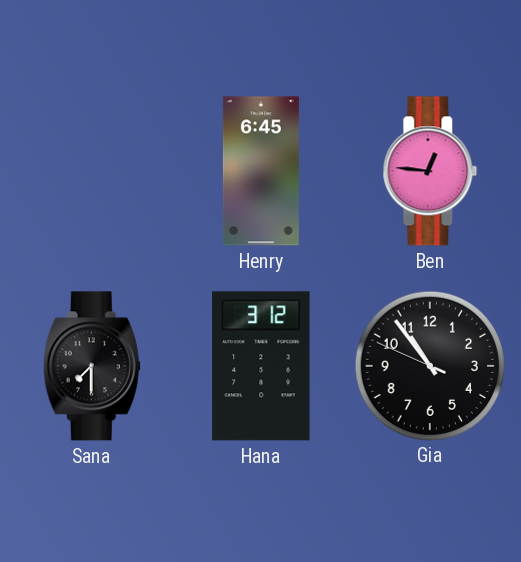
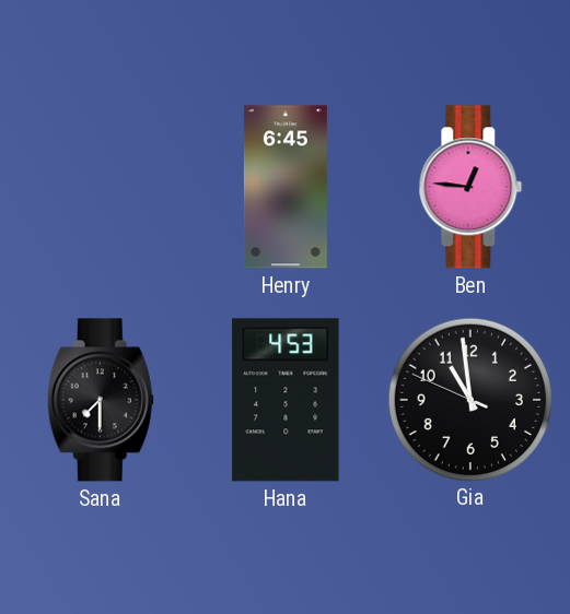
Hana: 3:12 -> 4:53 (286, 400)
Gia: 10:53 -> 10:58 (469, 399)
